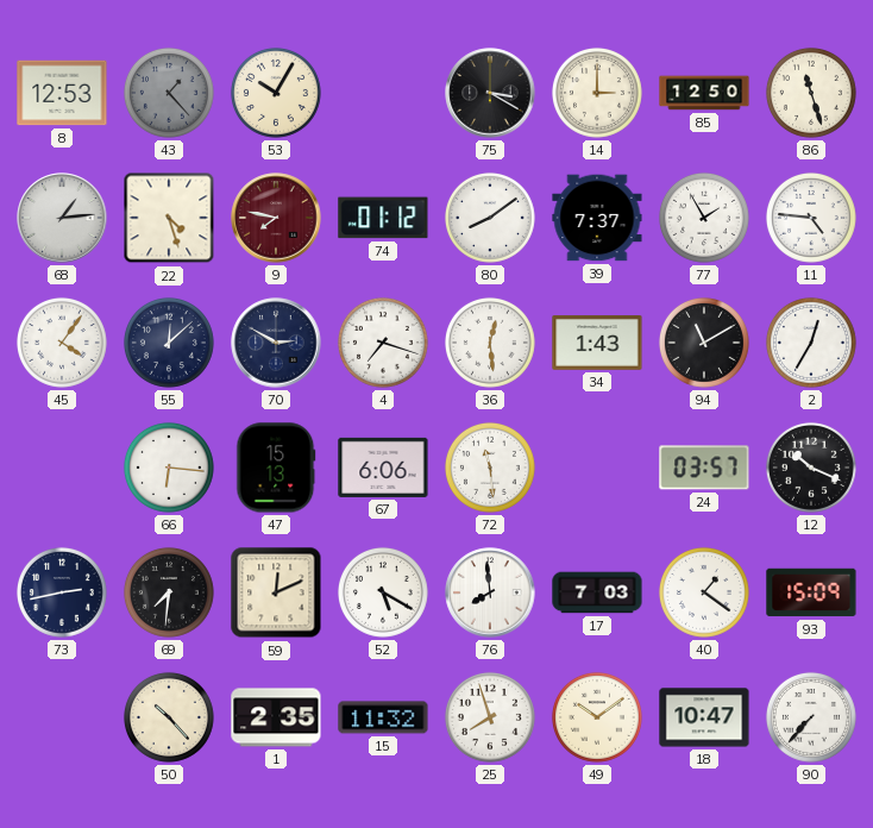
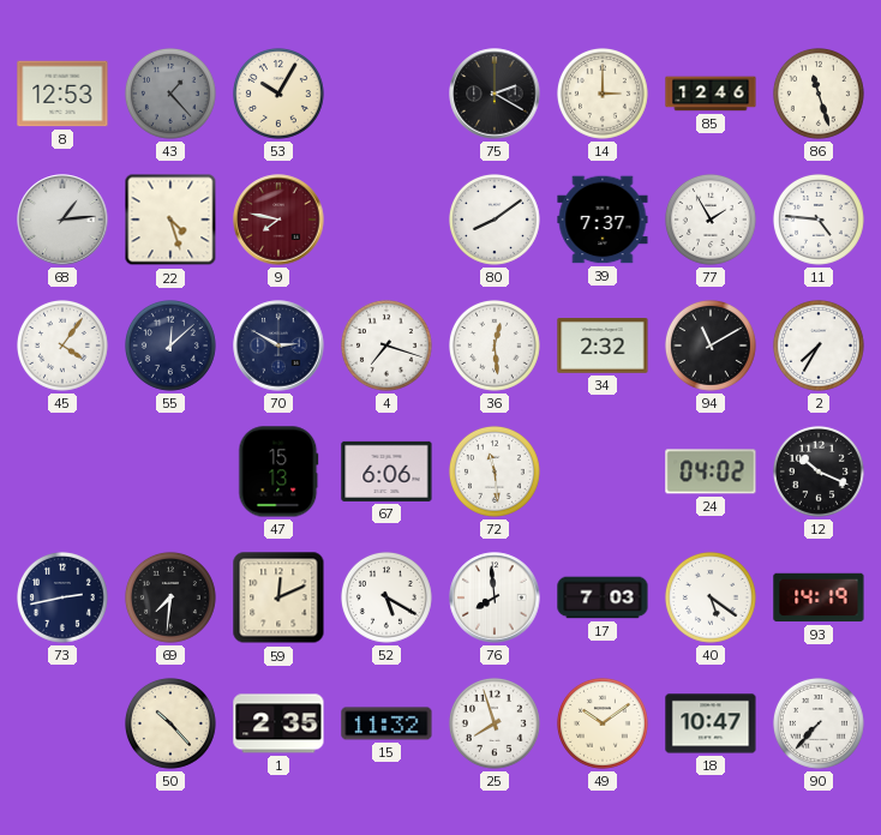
75: 3:20 -> 2:20 (495, 94)
85: 12:50 -> 12:46 (711, 94)
74: 01:12 -> none (383, 218)
34: 1:43 -> 2:32 (603, 347)
2: 12:35 -> 7:35 (819, 346)
66: 6:16 -> none (169, 468)
24: 03:57 -> 04:02 (711, 471)
40: 1:21 -> 5:21 (711, 597)
93: 15:09 -> 14:19 (819, 597)
